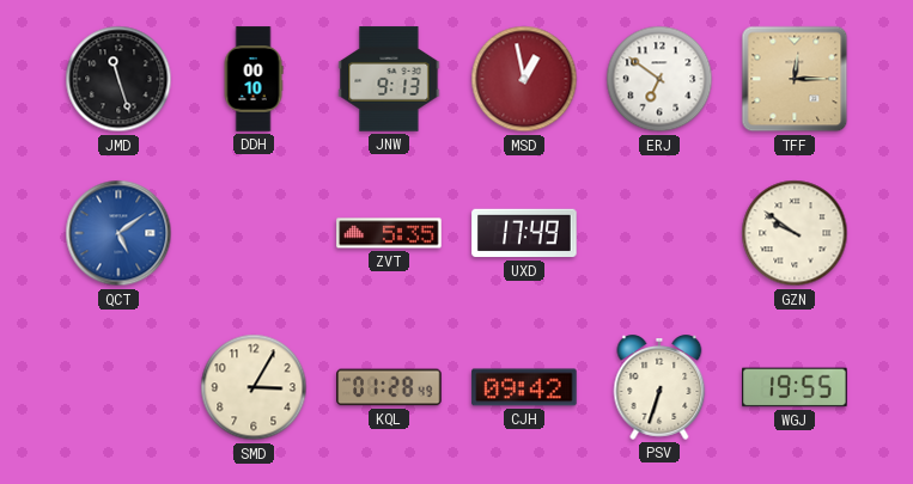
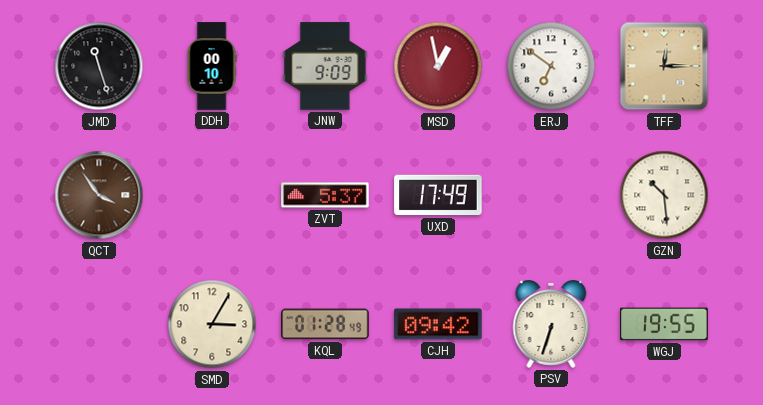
JNW: 9:13 -> 9:09 (325, 66)
QCT: 5:09 -> 3:54 (99, 195)
QCT dial: blue -> brown (99, 195)
ZVT: 5:35 -> 5:37 (325, 195)
GZN: 9:51 -> 10:29 (664, 195)
